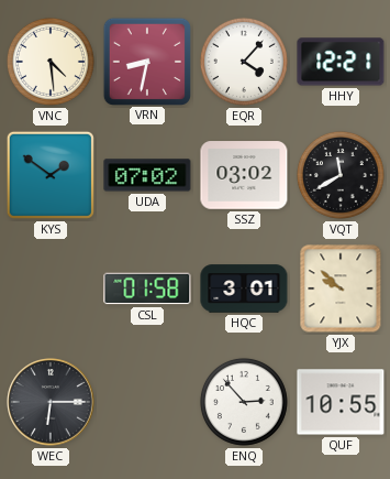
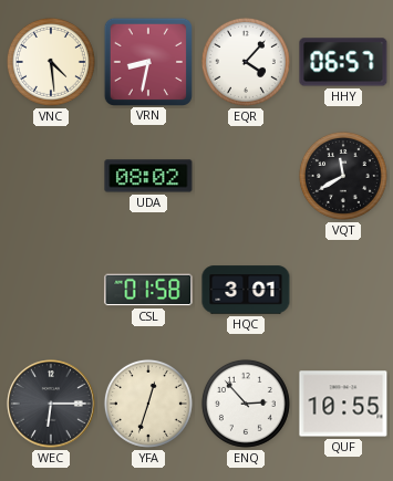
HHY: 12:21 -> 06:57 (343, 62)
KYS: 1:51 -> none (51, 175)
UDA: 07:02 -> 08:02 (148, 176)
SSZ: 03:02 -> none (244, 175)
YJX: 9:52 -> none (341, 289)
YFA: none -> 12:33 (148, 404)
